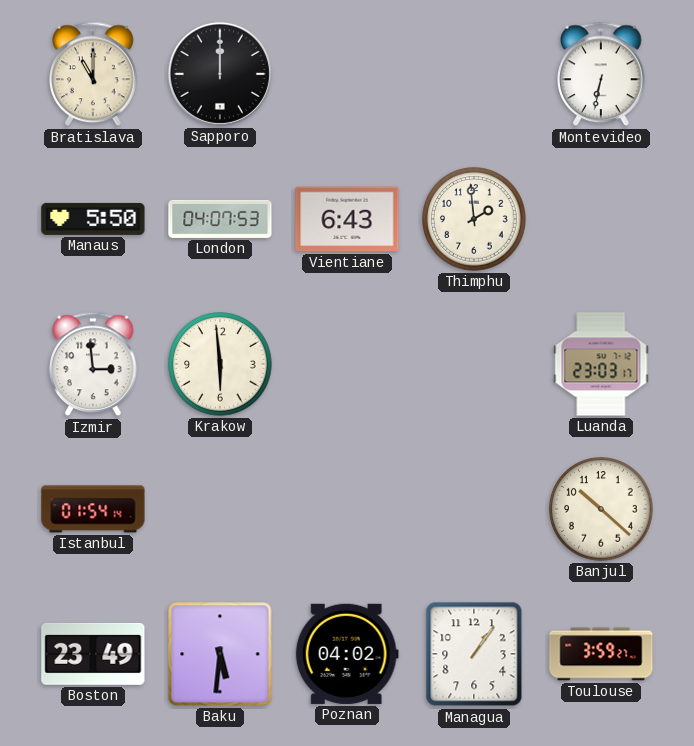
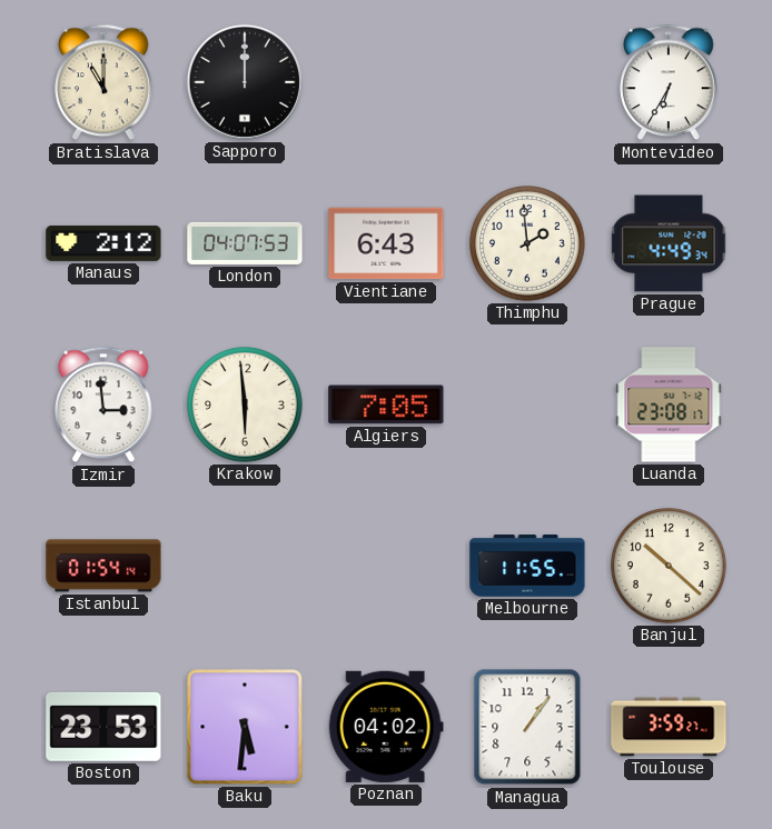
Montevideo: 6:32 -> 6:35 (669, 82)
Manaus: 5:50 -> 2:12 (103, 243)
Prague: none -> 4:49 (669, 243)
Algiers: none -> 7:05 (386, 404)
Luanda: 23:03 -> 23:08 (669, 404)
Melbourne: none -> 11:55 (527, 566)
Boston: 23:49 -> 23:53 (103, 727)
